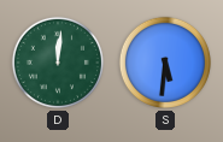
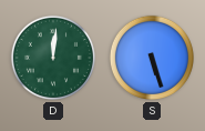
S: 5:31 -> 5:27 (152, 58)
